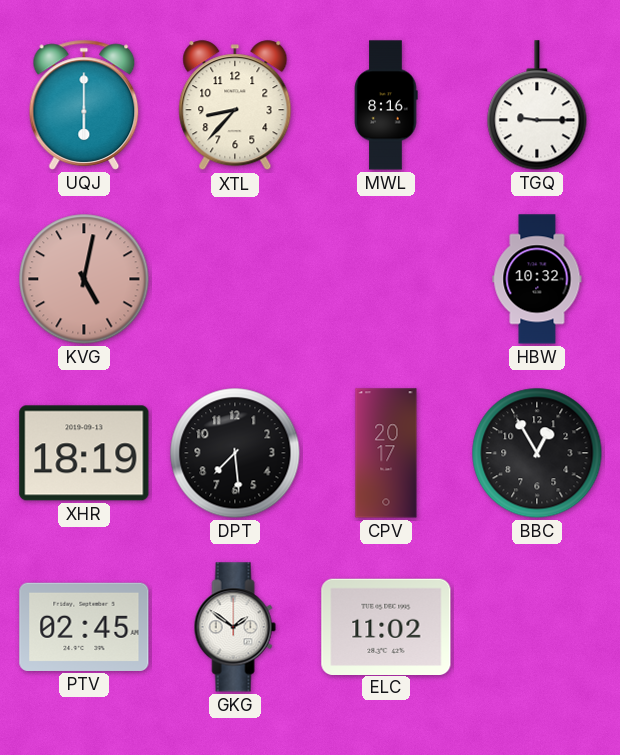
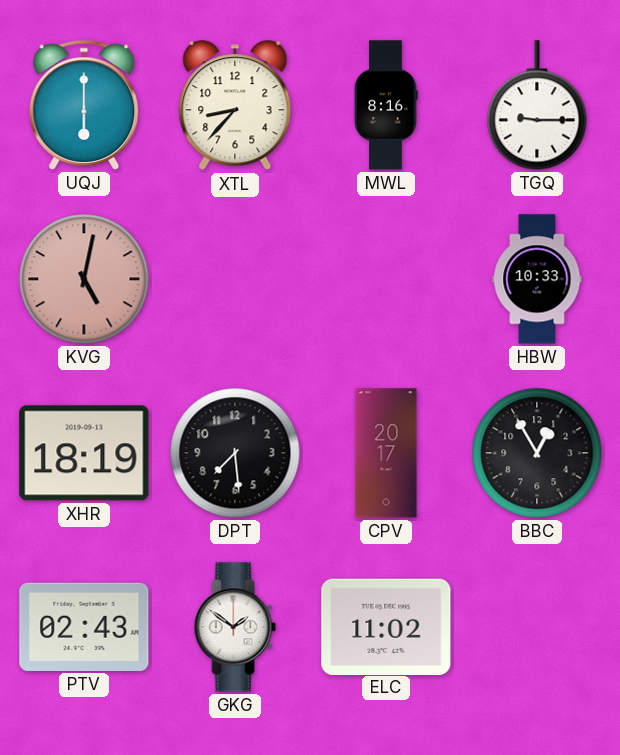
HBW: 10:32 -> 10:33 (537, 279)
PTV: 02:45 -> 02:43 (84, 627)
